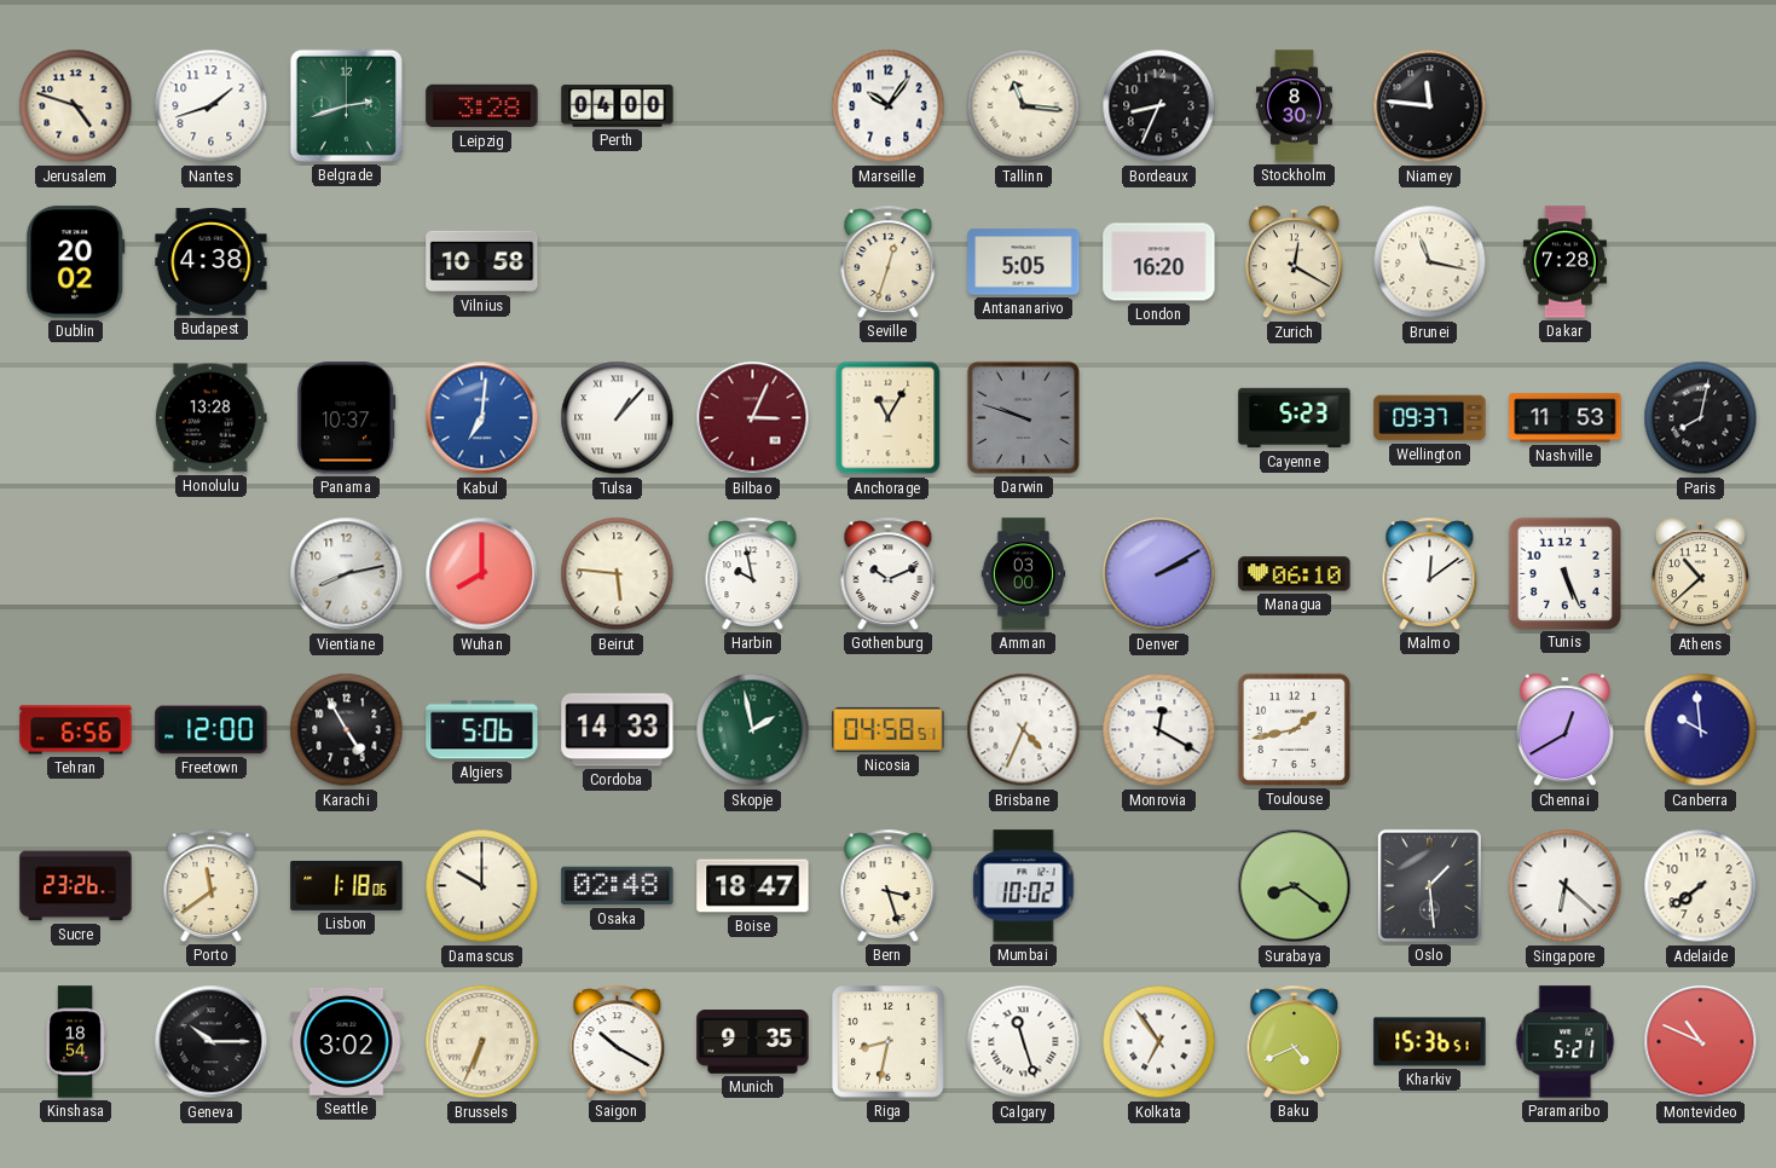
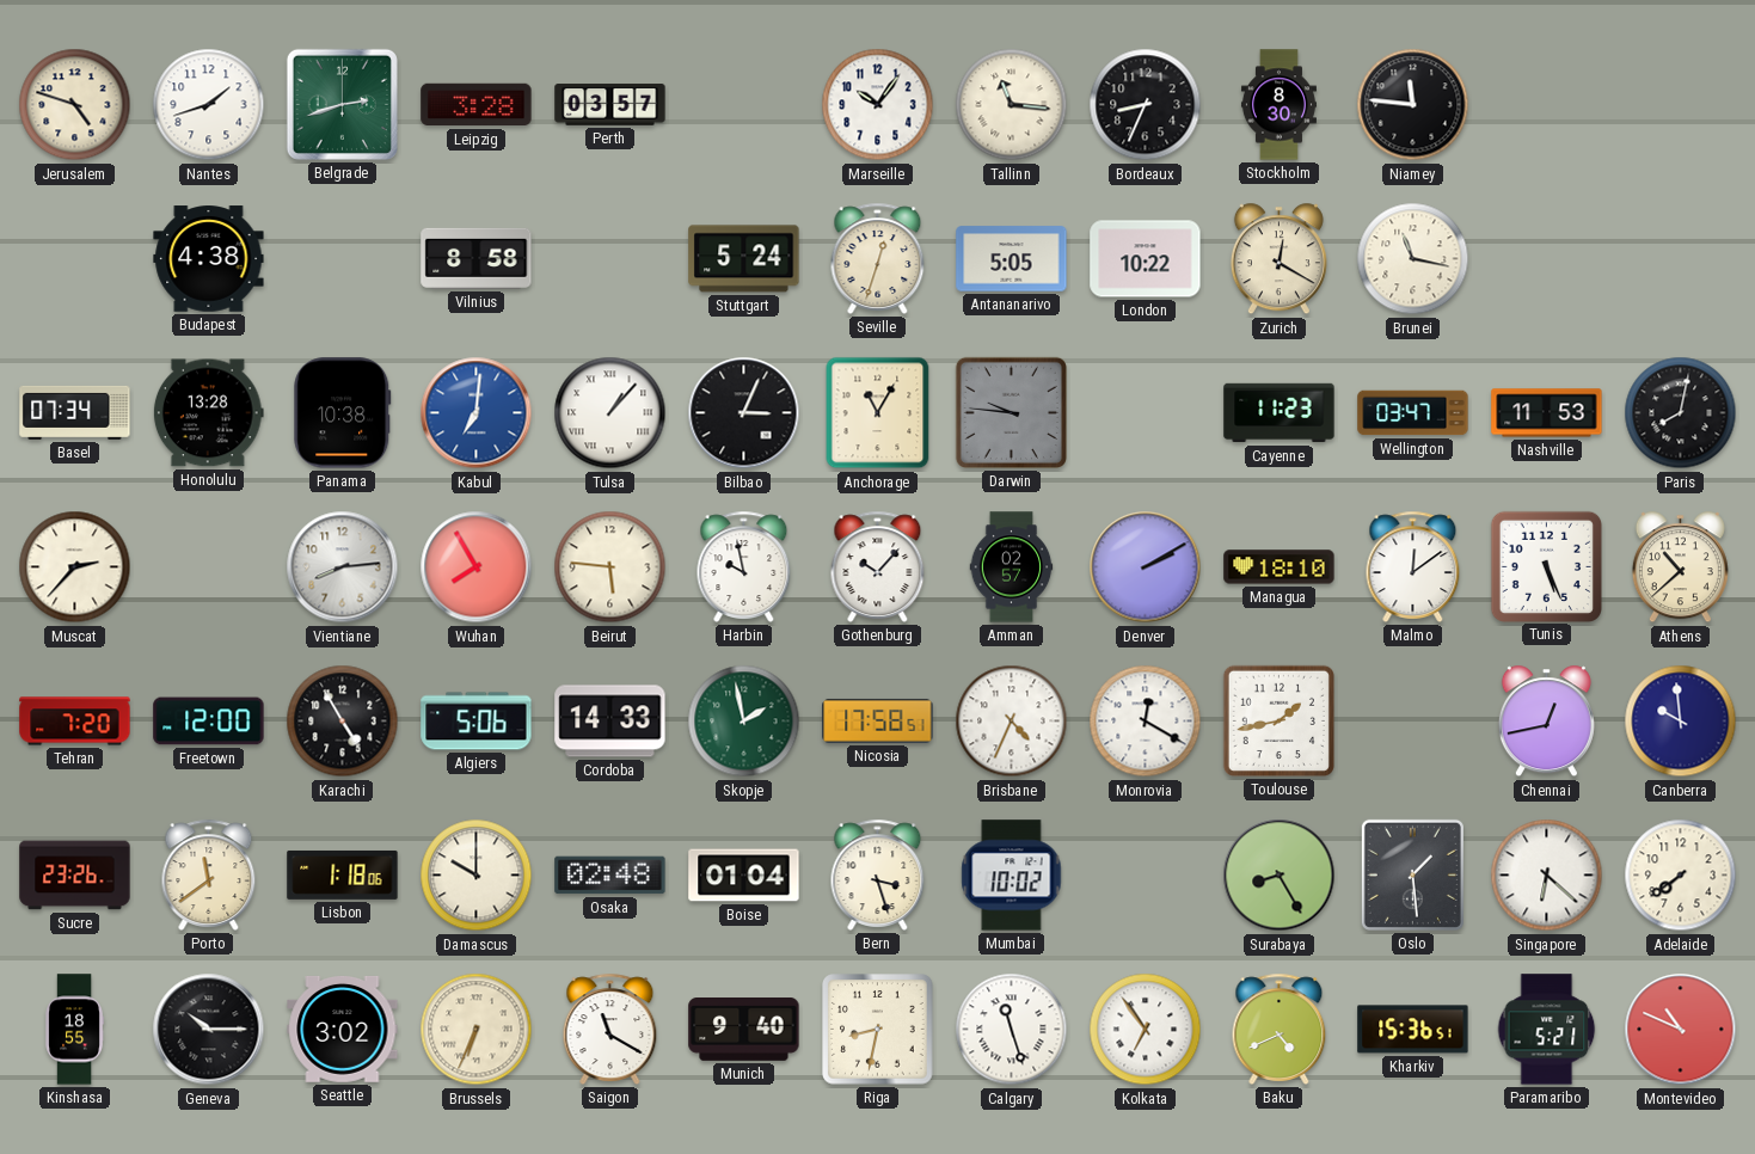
Perth: 04:00 -> 03:57 (610, 105)
Dublin: 20:02 -> none (76, 262)
Vilnius: 10:58 -> 8:58 (477, 258)
Stuttgart: none -> 5:24 (744, 259)
London: 16:20 -> 10:22 (1146, 259)
Dakar: 7:28 -> none (1564, 262)
Basel: none -> 07:34 (75, 412)
Panama: 10:37 -> 10:38 (343, 413)
Bilbao dial: burgundy -> black (744, 413)
Darwin: 9:48 -> 9:46 (1011, 412)
Cayenne: 5:23 -> 11:23 (1280, 413)
Wellington: 09:37 -> 03:47 (1413, 413)
Muscat: none -> 2:37 (75, 567)
Vientiane: 8:13 -> 8:14 (343, 567)
Wuhan: 8:00 -> 7:55 (477, 567)
Gothenburg: 10:11 -> 10:07 (878, 566)
Amman: 03:00 -> 02:57 (1012, 567)
Managua: 06:10 -> 18:10 (1280, 567)
Tehran: 6:56 -> 7:20 (75, 722)
Nicosia: 04:58 -> 17:58 (878, 720)
Chennai: 12:40 -> 12:43 (1546, 722)
Boise: 18:47 -> 01:04 (744, 876)
Surabaya: 8:21 -> 8:25 (1280, 876)
Kinshasa: 18:54 -> 18:55 (74, 1030)
Saigon: 10:20 -> 11:20 (610, 1029)
Munich: 9:35 -> 9:40 (744, 1030)
